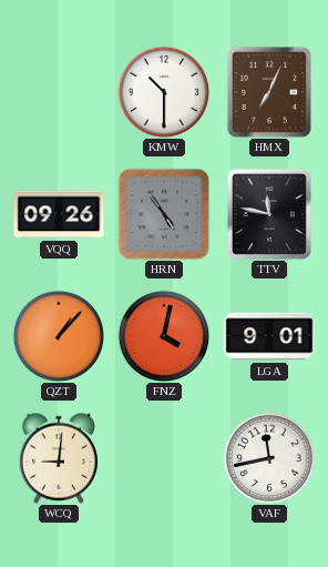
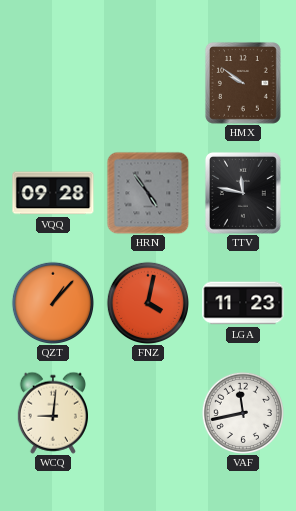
KMW: 10:30 -> none (163, 91)
HMX: 7:04 -> 9:51 (243, 83)
VQQ: 09:26 -> 09:28 (53, 193)
LGA: 9:01 -> 11:23 (243, 303)
